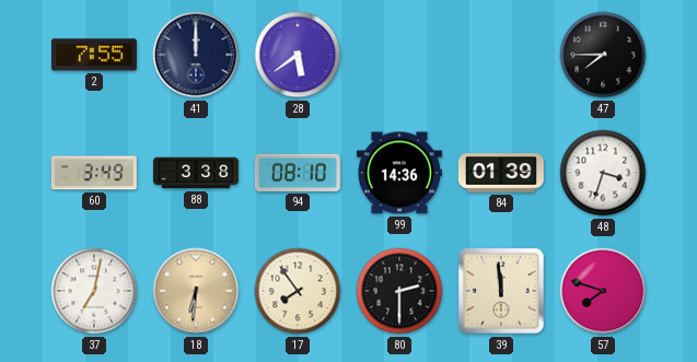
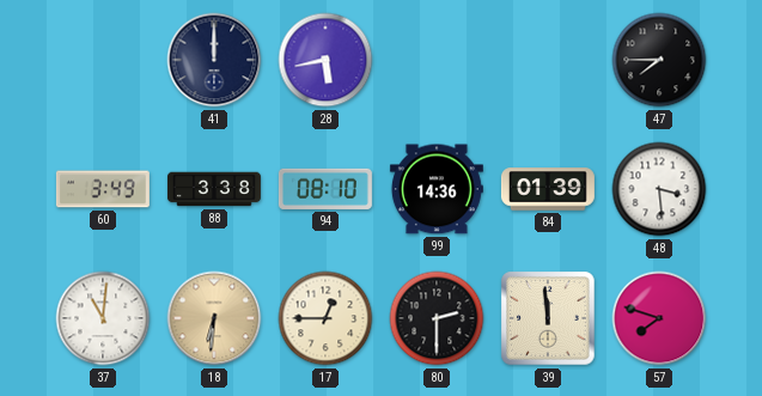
2: 7:55 -> none (94, 55)
28: 5:39 -> 5:43 (325, 60)
48: 3:33 -> 3:29 (659, 189)
37: 7:02 -> 11:01 (103, 318)
17: 7:54 -> 12:45 (325, 318)
